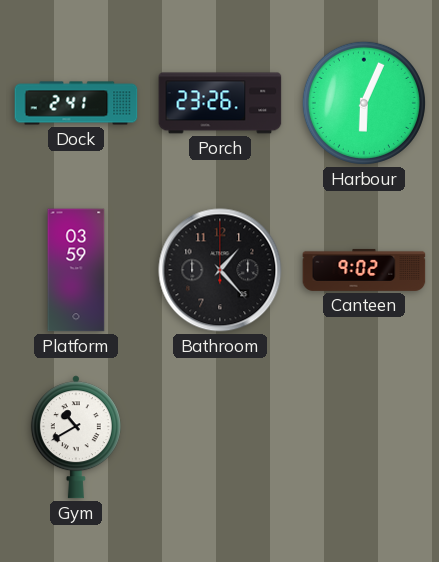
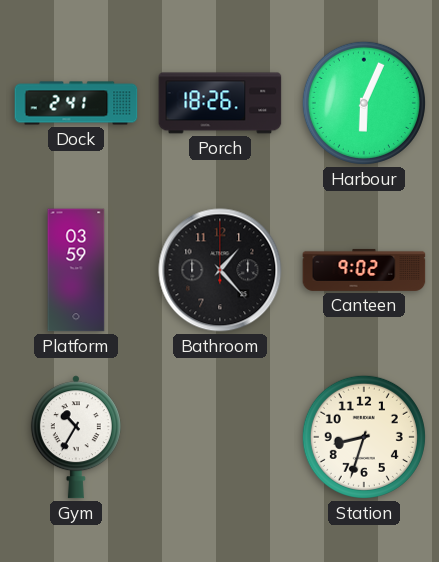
Porch: 23:26 -> 18:26 (220, 103)
Gym: 10:40 -> 10:35 (76, 437)
Station: none -> 8:33 (364, 437)
